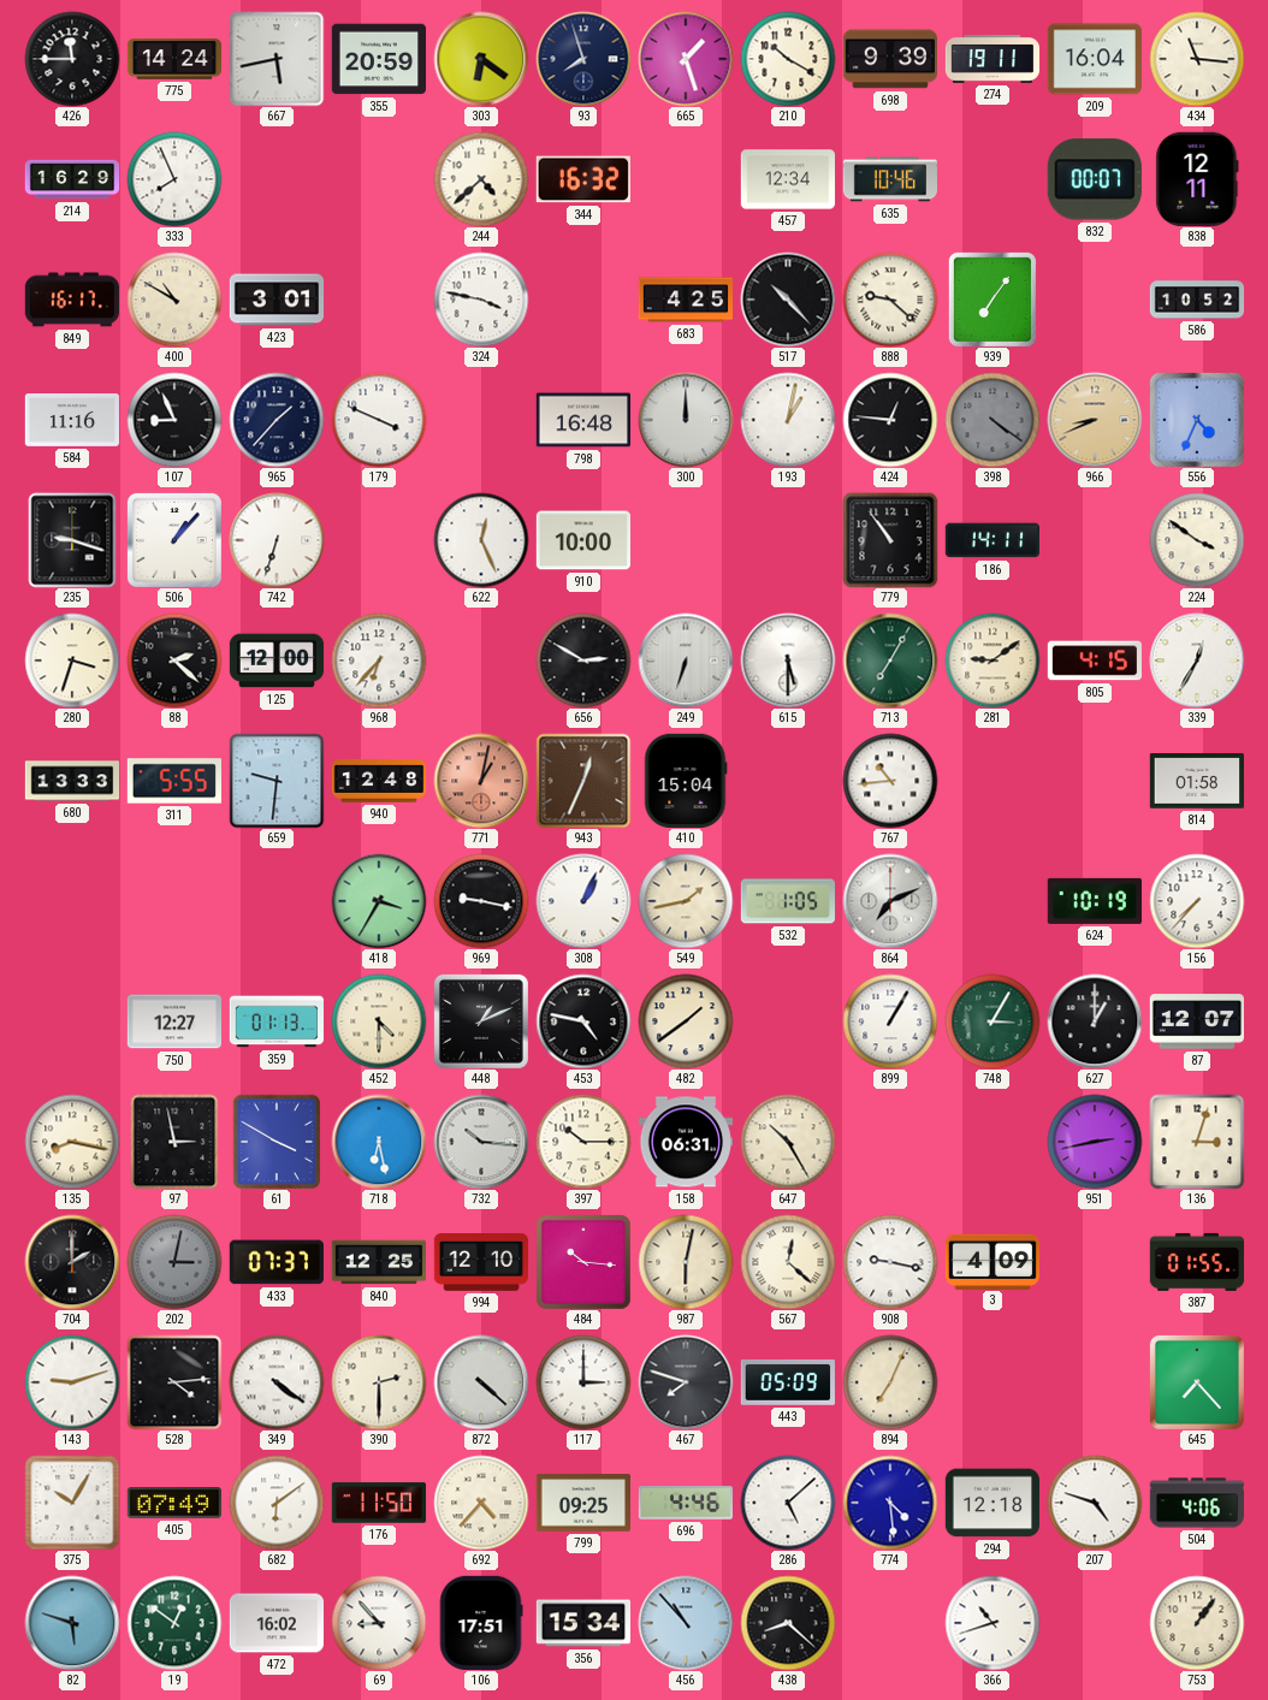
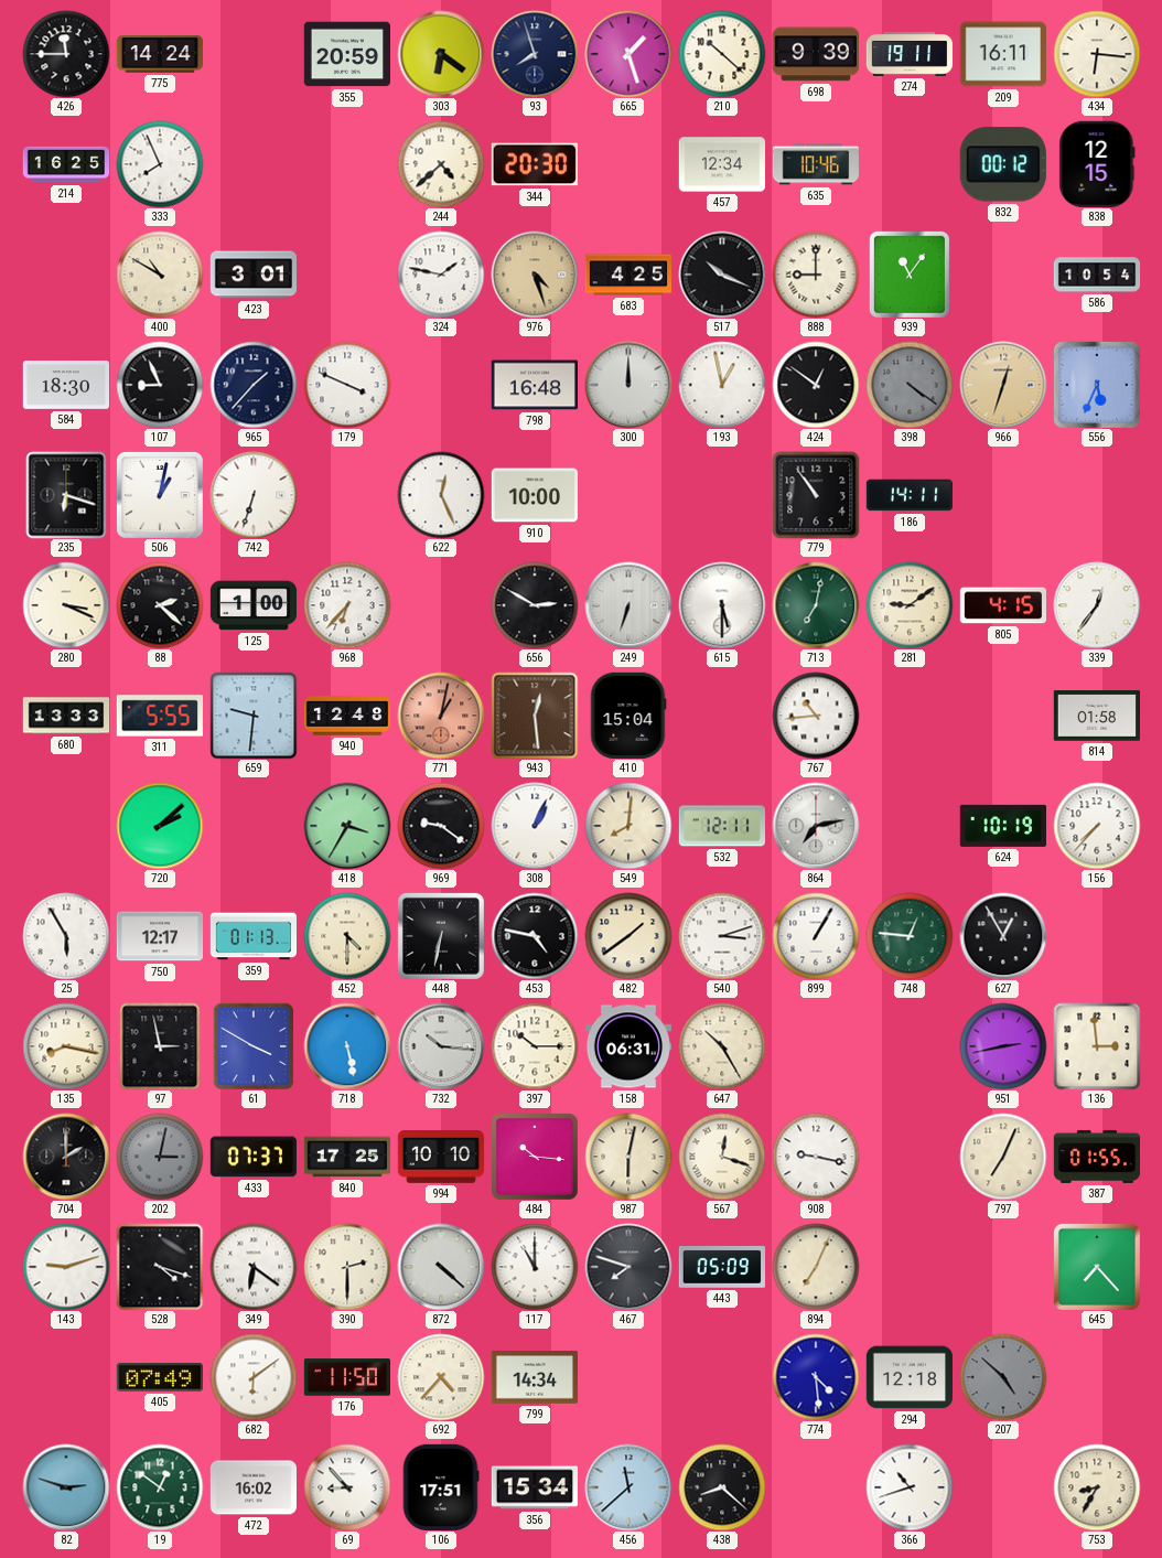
667: 5:43 -> none (277, 59)
210: 10:20 -> 10:22 (722, 54)
209: 16:04 -> 16:11 (1002, 54)
434: 11:16 -> 6:16 (1097, 54)
214: 16:29 -> 16:25 (66, 164)
344: 16:32 -> 20:30 (535, 164)
832: 00:07 -> 00:12 (1003, 164)
838: 12:11 -> 12:15 (1097, 164)
849: 16:17 -> none (72, 300)
324: 3:47 -> 1:47 (441, 275)
976: none -> 4:27 (535, 275)
517: 10:23 -> 10:19 (722, 275)
888: 9:22 -> 9:00 (816, 275)
939: 7:06 -> 11:06 (910, 275)
586: 10:52 -> 10:54 (1097, 275)
584: 11:16 -> 18:30 (65, 386)
193: 1:02 -> 12:58 (722, 385)
424: 12:46 -> 12:51 (816, 385)
966: 8:41 -> 12:33 (1003, 385)
556: 4:34 -> 5:34 (1097, 385)
235: 9:18 -> 6:18 (66, 495)
506: 1:07 -> 1:02 (160, 495)
224: 3:51 -> none (1197, 540)
280: 3:33 -> 3:19 (66, 605)
125: 12:00 -> 1:00 (254, 605)
713: 7:05 -> 7:02 (816, 605)
339: 12:35 -> 12:36 (1097, 605)
943: 12:34 -> 12:29 (535, 716)
720: none -> 2:08 (160, 826)
969: 9:17 -> 9:21 (441, 826)
549: 1:43 -> 8:01 (628, 826)
532: 1:05 -> 12:11 (721, 826)
864: 7:11 -> 7:13 (816, 826)
25: none -> 5:55 (66, 936)
750: 12:27 -> 12:17 (159, 936)
448: 1:11 -> 6:32 (441, 936)
540: none -> 3:12 (722, 936)
748: 3:05 -> 12:46 (910, 936)
627: 1:00 -> 12:55 (1003, 936)
87: 12:07 -> none (1196, 1021)
718: 6:28 -> 5:28 (347, 1046)
136: 3:03 -> 2:59 (1097, 1046)
840: 12:25 -> 17:25 (346, 1157)
994: 12:10 -> 10:10 (441, 1158)
567: 12:22 -> 12:18 (722, 1157)
3: 4:09 -> none (991, 1261)
797: none -> 7:04 (1003, 1157)
528: 4:14 -> 4:18 (160, 1267)
349: 4:21 -> 6:21 (254, 1267)
117: 3:00 -> 11:00 (535, 1267)
375: 10:05 -> none (72, 1503)
799: 09:25 -> 14:34 (534, 1377)
696: 4:46 -> none (685, 1503)
286: 5:08 -> none (788, 1503)
207: 4:48 -> 4:52 (1003, 1377)
207 dial: white -> grey (1003, 1377)
504: 4:06 -> none (1196, 1503)
82: 5:48 -> 2:48 (66, 1487)
456: 10:53 -> 11:38 (628, 1487)
753: 1:06 -> 8:35 (1097, 1487)
